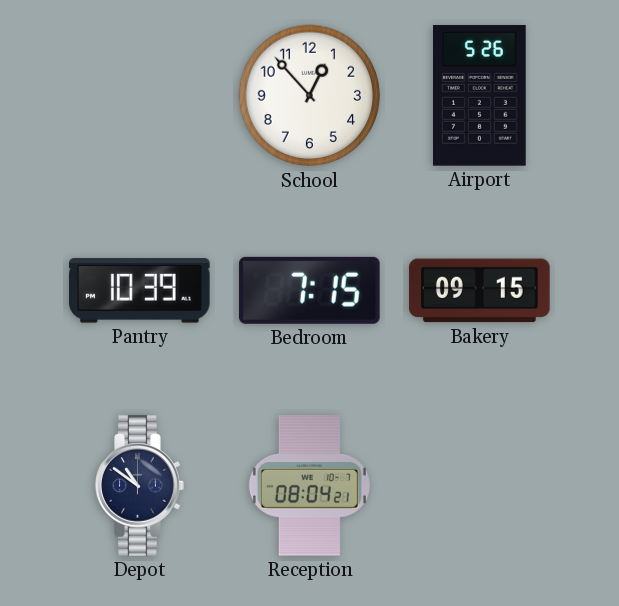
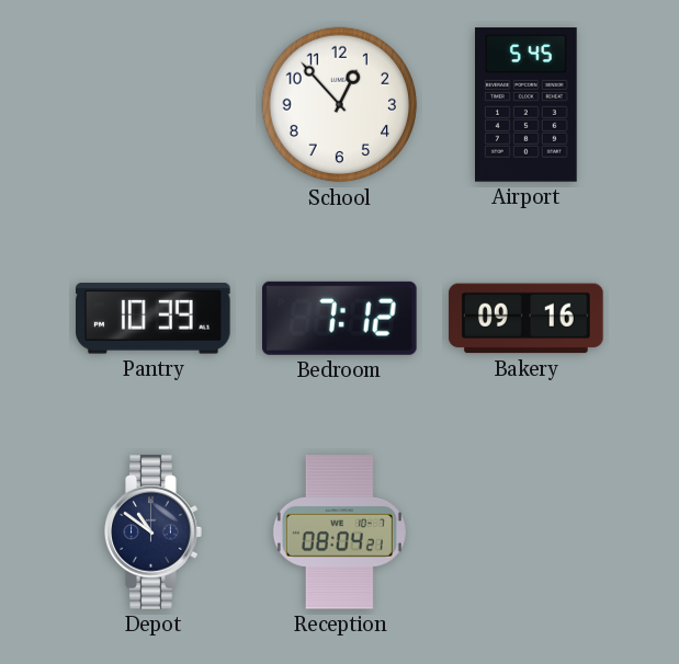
Airport: 5:26 -> 5:45 (527, 105)
Bedroom: 7:15 -> 7:12 (340, 318)
Bakery: 09:15 -> 09:16 (527, 319)
